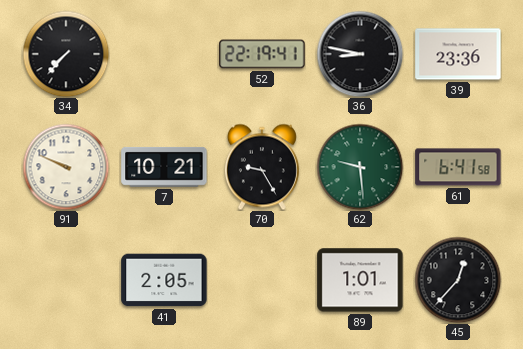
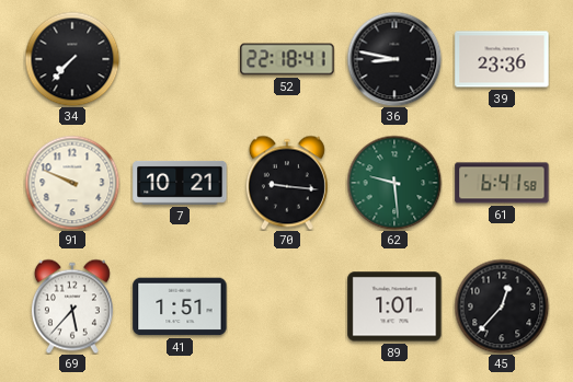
52: 22:19 -> 22:18 (287, 59)
70: 9:25 -> 9:16 (287, 183)
69: none -> 5:37 (72, 306)
41: 2:05 -> 1:51 (180, 306)
